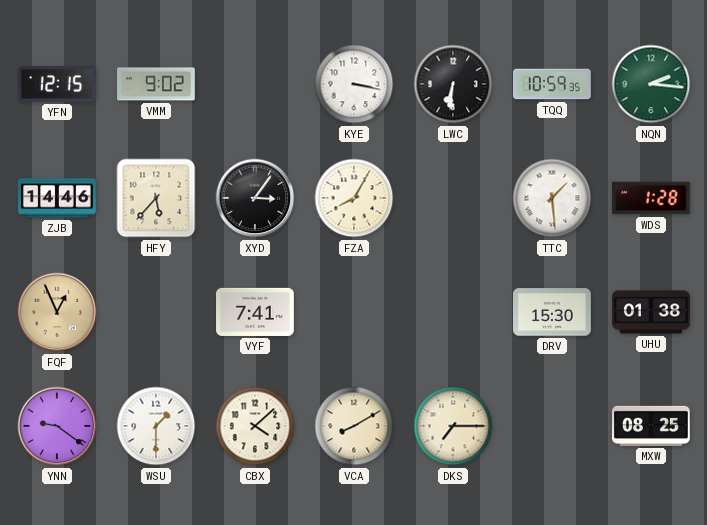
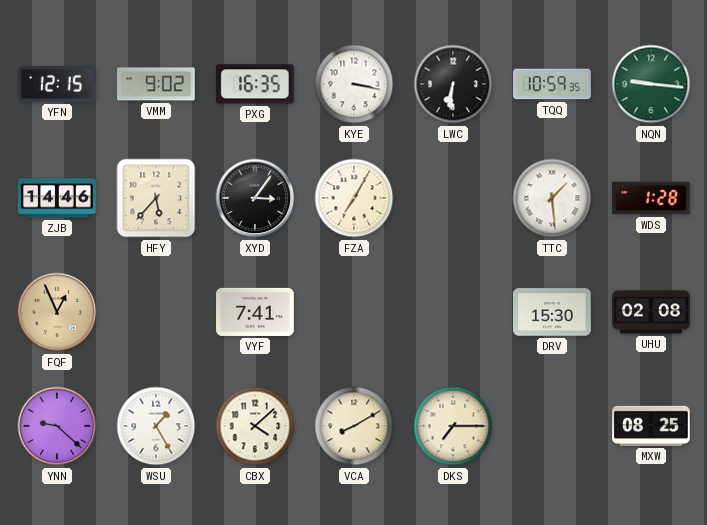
PXG: none -> 16:35 (255, 84)
NQN: 2:16 -> 9:16 (651, 84)
FZA: 8:05 -> 7:05 (354, 198)
UHU: 01:38 -> 02:08 (651, 312)
YNN: 9:21 -> 9:22 (57, 426)
WSU: 1:30 -> 1:25 (156, 426)
